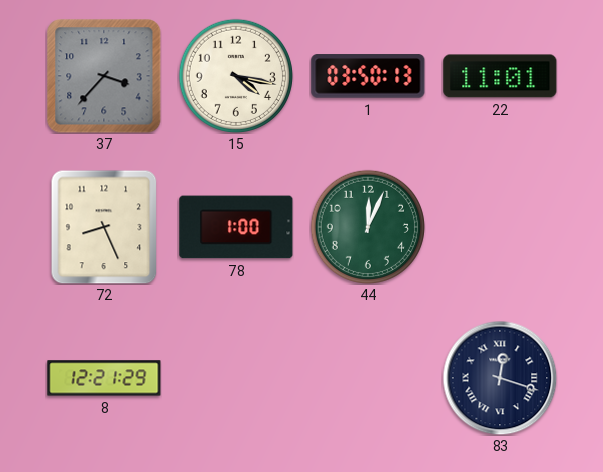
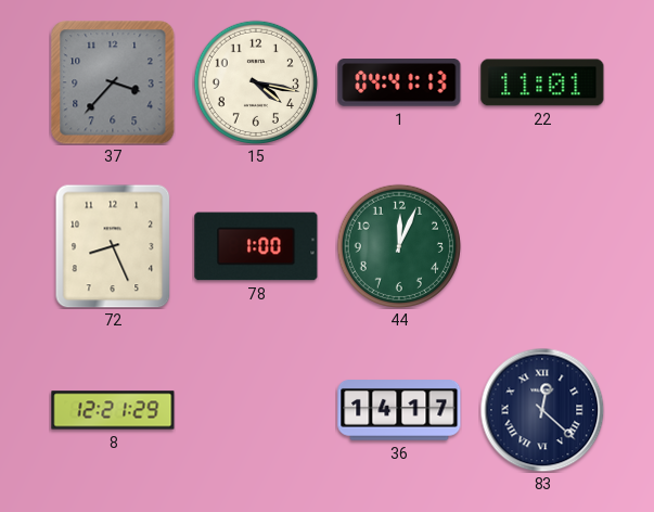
1: 03:50 -> 04:41 (399, 82)
36: none -> 14:17 (399, 410)
83: 12:18 -> 12:22 (542, 410)
